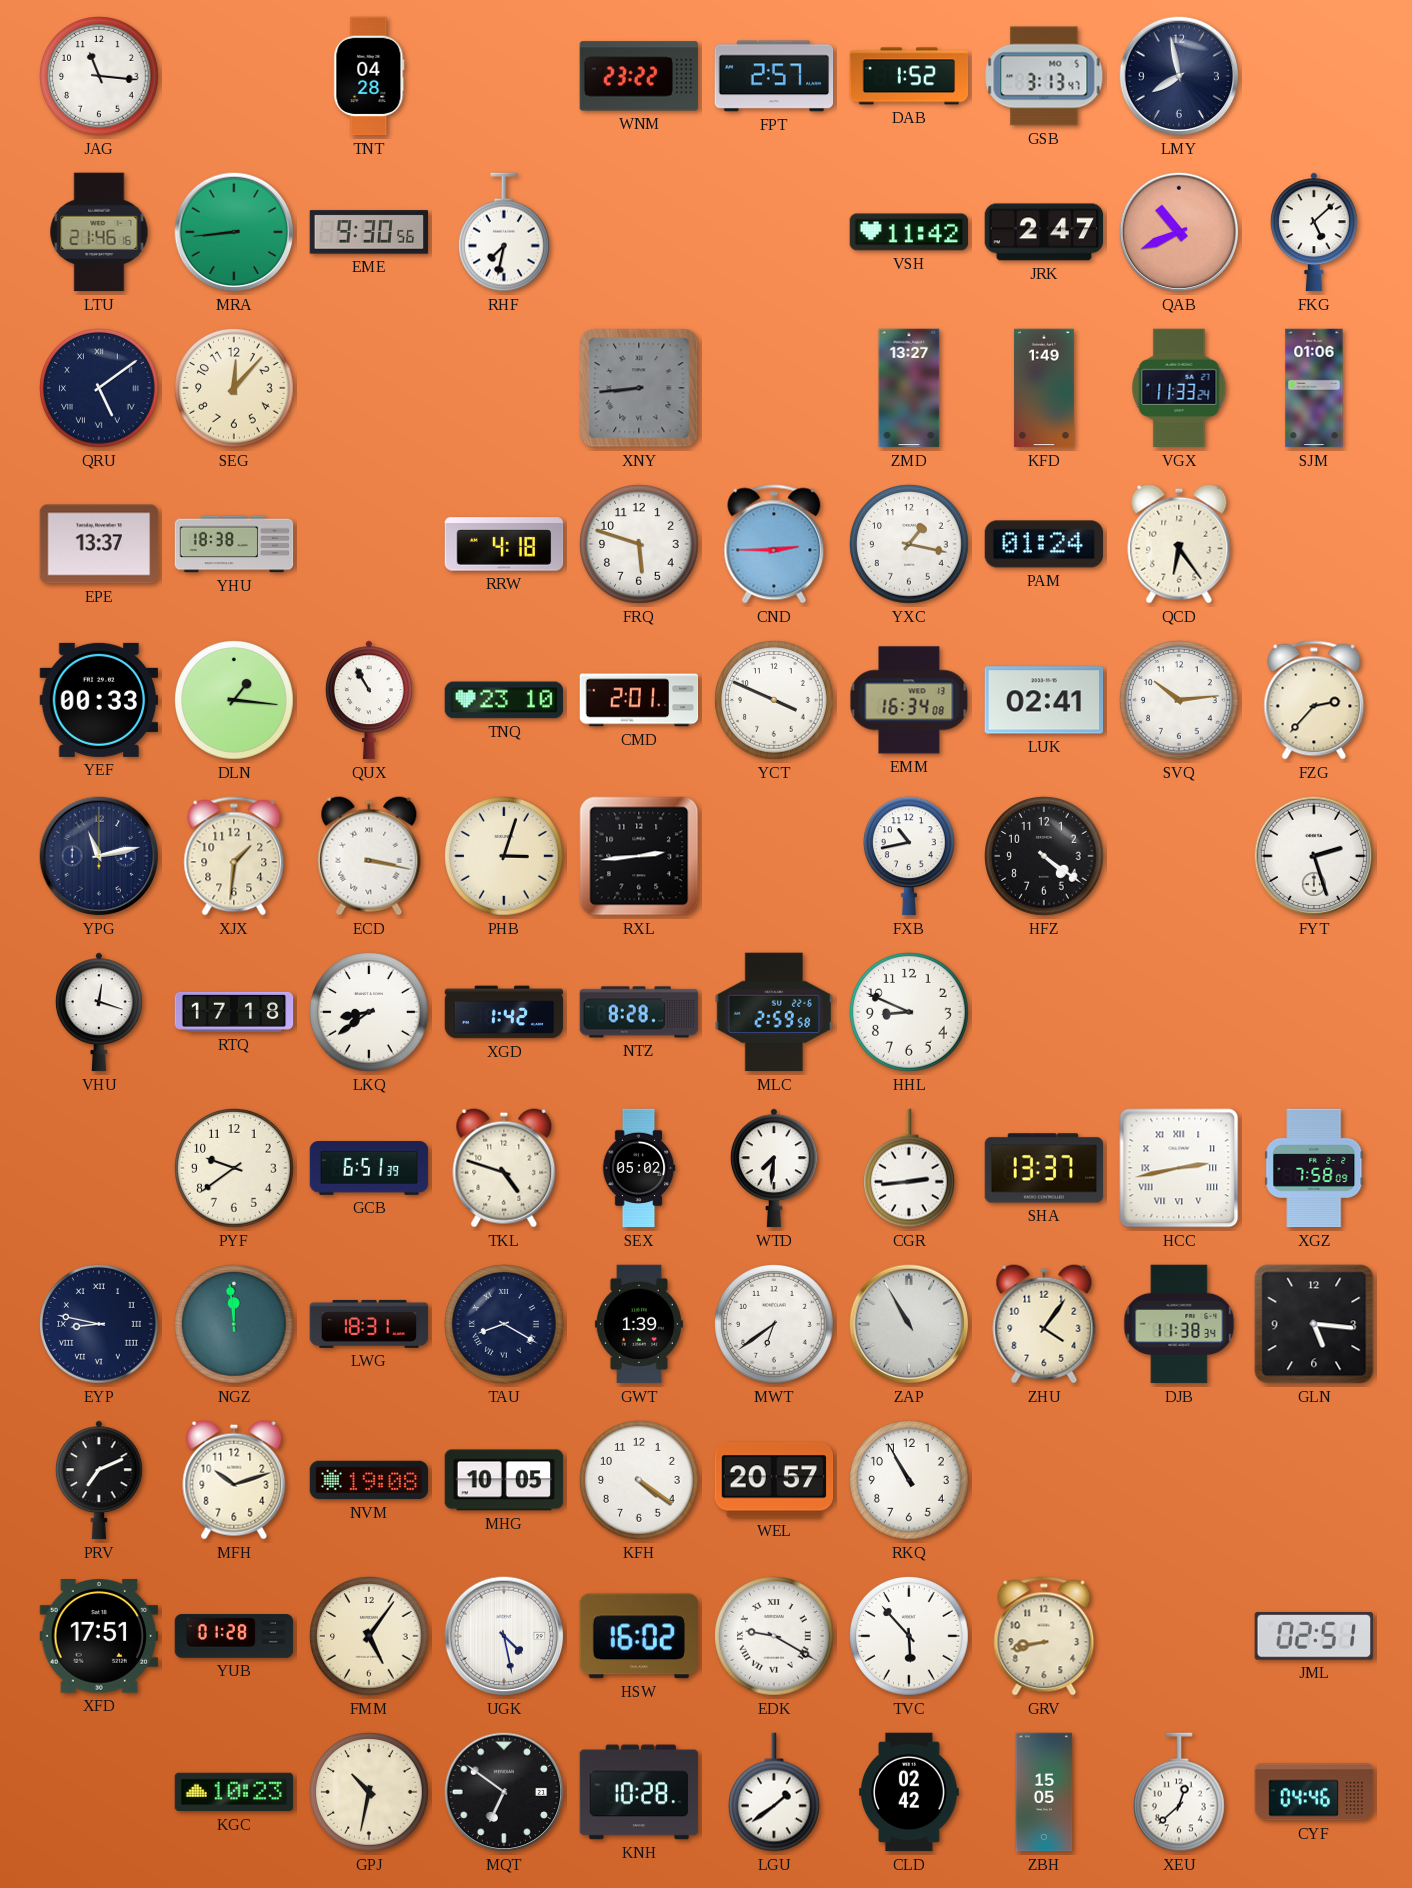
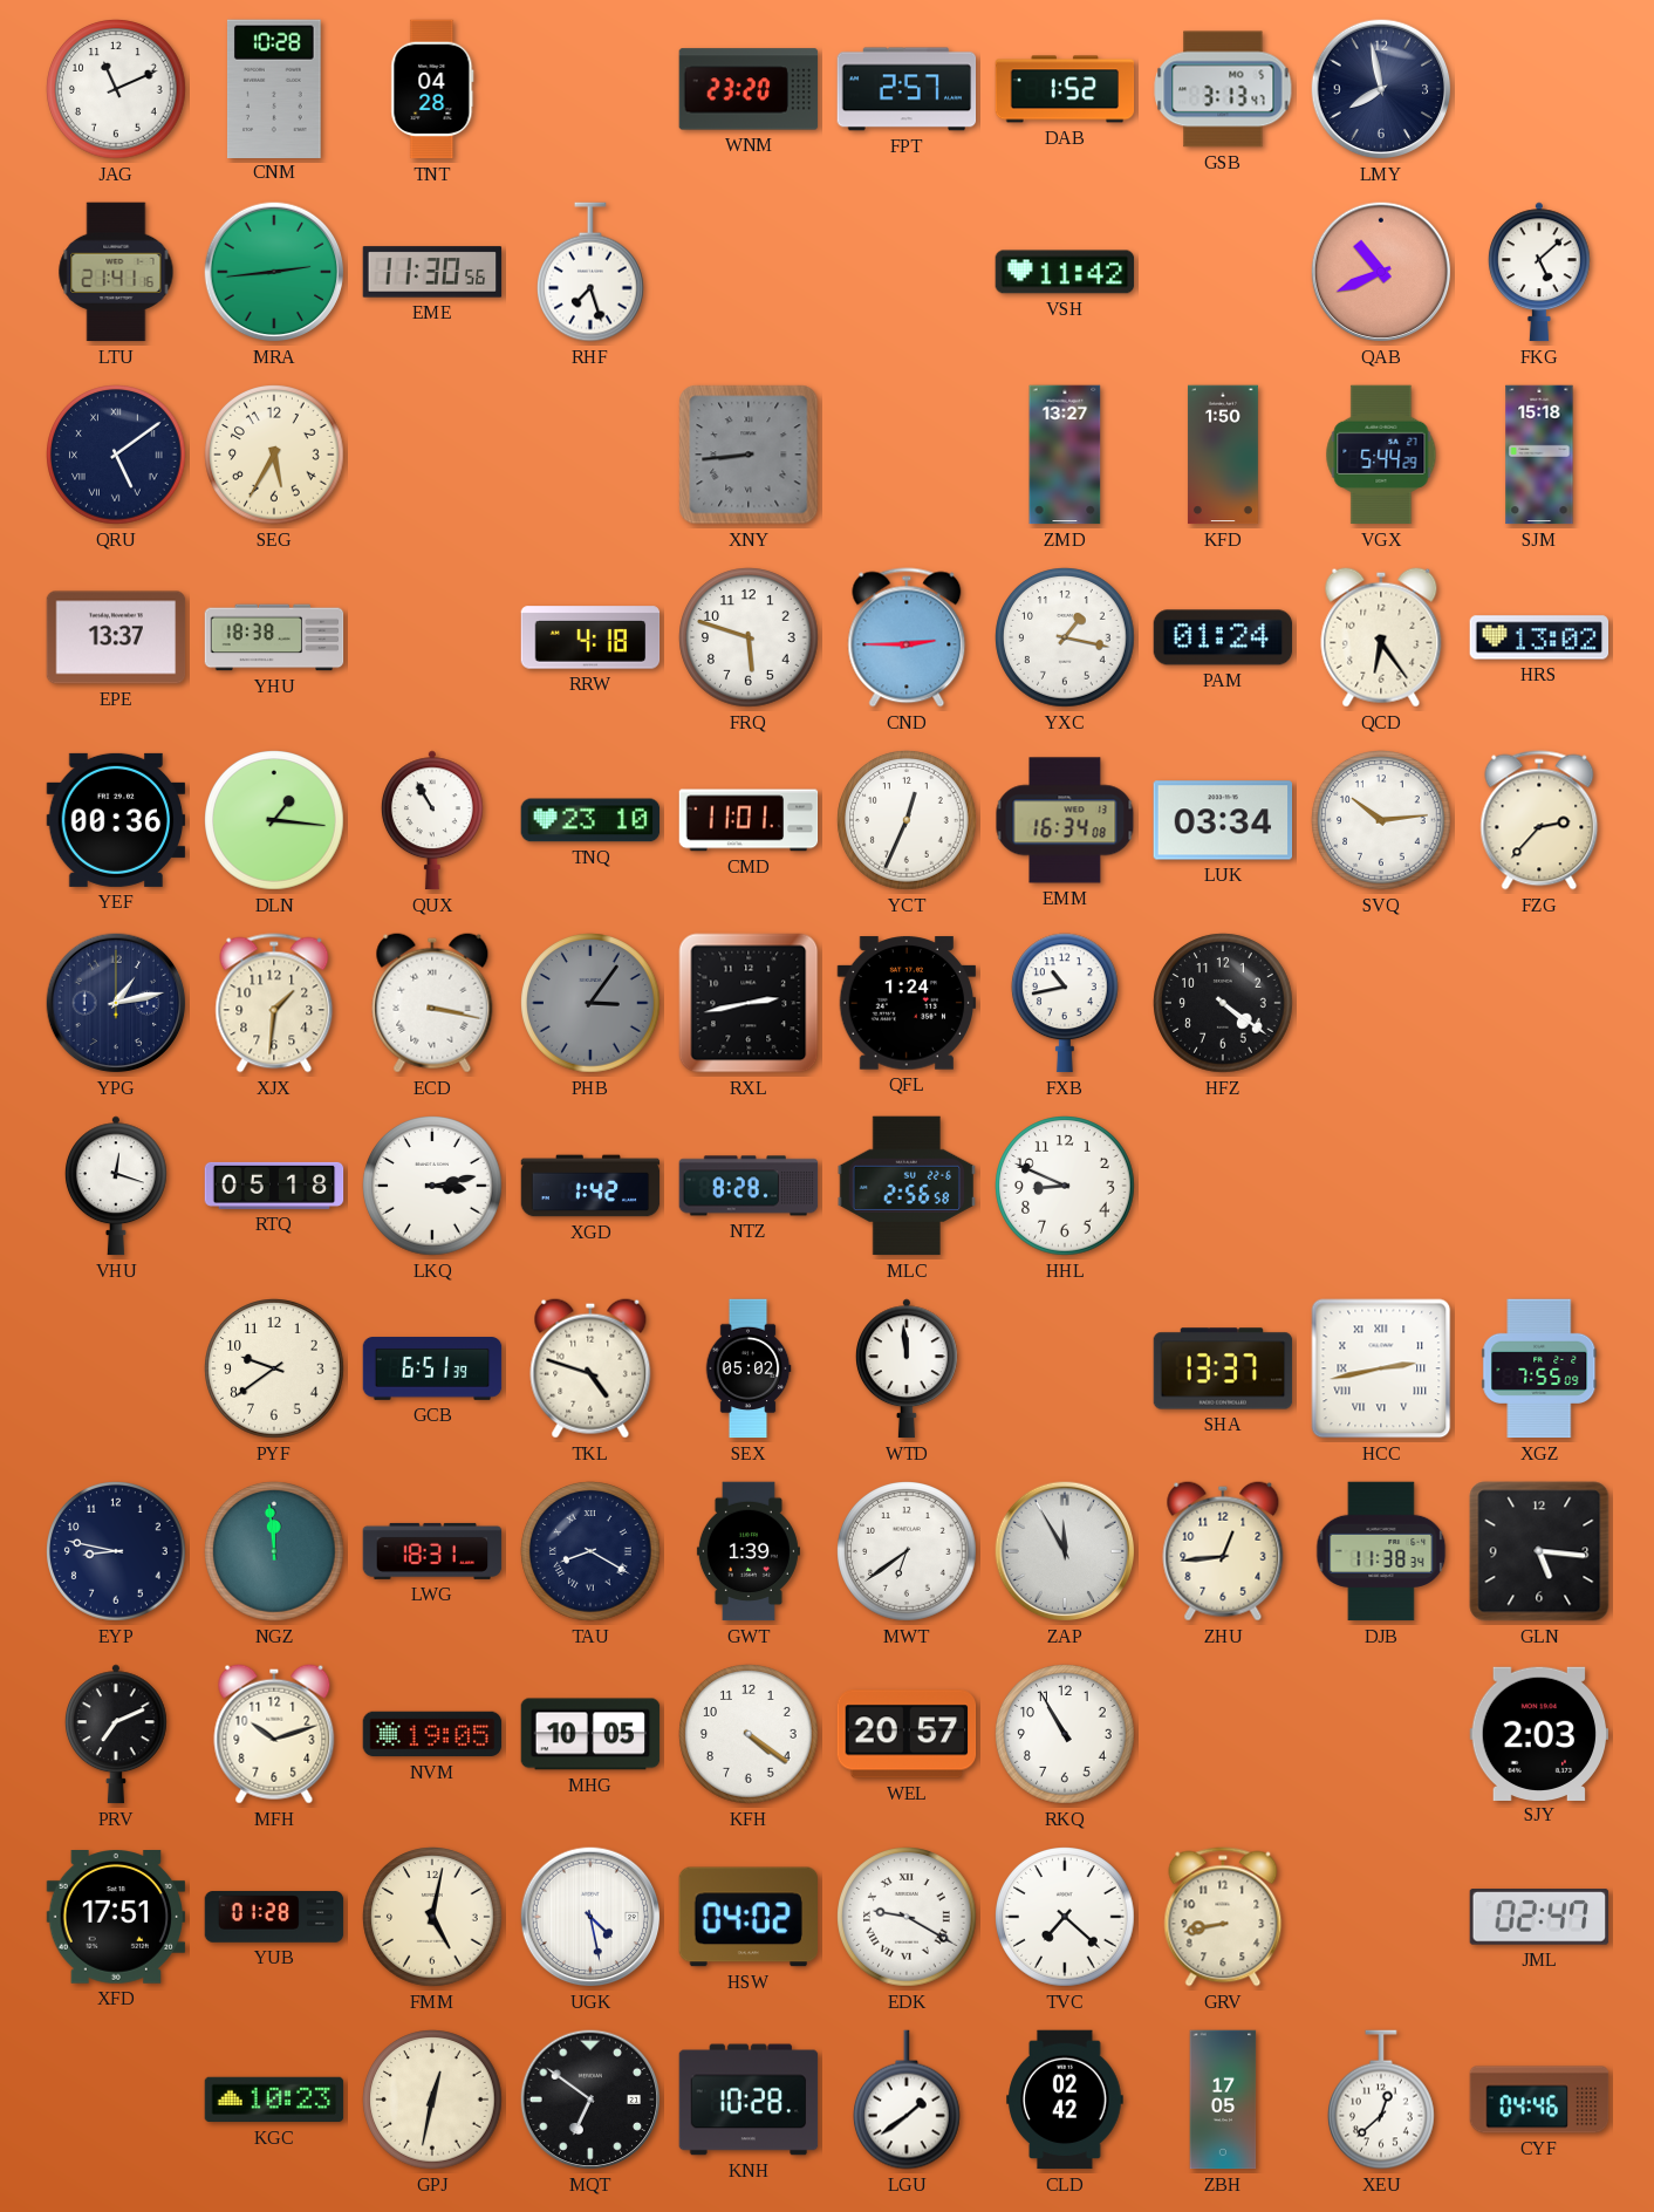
JAG: 11:16 -> 11:11 (116, 89)
CNM: none -> 10:28 (274, 88)
WNM: 23:22 -> 23:20 (749, 89)
LTU: 21:46 -> 21:41 (116, 272)
MRA: 8:44 -> 2:44 (274, 272)
EME: 9:30 -> 11:30 (432, 272)
RHF: 7:32 -> 7:27 (592, 272)
JRK: 2:47 -> none (1044, 232)
SEG: 12:07 -> 5:35 (274, 455)
KFD: 1:49 -> 1:50 (1223, 455)
VGX: 11:33 -> 5:44 (1381, 455)
SJM: 01:06 -> 15:18 (1539, 455)
HRS: none -> 13:02 (1539, 637)
YEF: 00:33 -> 00:36 (116, 820)
CMD: 2:01 -> 11:01 (749, 820)
YCT: 3:49 -> 12:34 (907, 820)
LUK: 02:41 -> 03:34 (1223, 820)
YPG: 11:13 -> 1:13 (116, 1003)
PHB: 3:03 -> 3:06 (590, 1003)
PHB dial: cream -> grey (590, 1003)
RXL: 2:44 -> 2:43 (749, 1003)
QFL: none -> 1:24 (907, 1003)
FYT: 2:27 -> none (1314, 856)
RTQ: 17:18 -> 05:18 (274, 1186)
LKQ: 8:39 -> 3:13 (432, 1186)
MLC: 2:59 -> 2:56 (907, 1186)
WTD: 7:31 -> 11:59 (907, 1368)
CGR: 2:44 -> none (910, 1168)
XGZ: 7:58 -> 7:55 (1539, 1368)
EYP numerals: Roman -> Arabic (116, 1551)
ZAP: 10:55 -> 11:55 (1065, 1551)
ZHU: 4:06 -> 12:44 (1223, 1551)
NVM: 19:08 -> 19:05 (432, 1734)
SJY: none -> 2:03 (1539, 1733)
FMM: 5:06 -> 5:02 (432, 1917)
HSW: 16:02 -> 04:02 (747, 1917)
TVC: 5:53 -> 7:22 (1065, 1917)
JML: 02:51 -> 02:47 (1539, 1917)
GPJ: 10:32 -> 12:32 (432, 2100)
ZBH: 15:05 -> 17:05 (1223, 2100)
